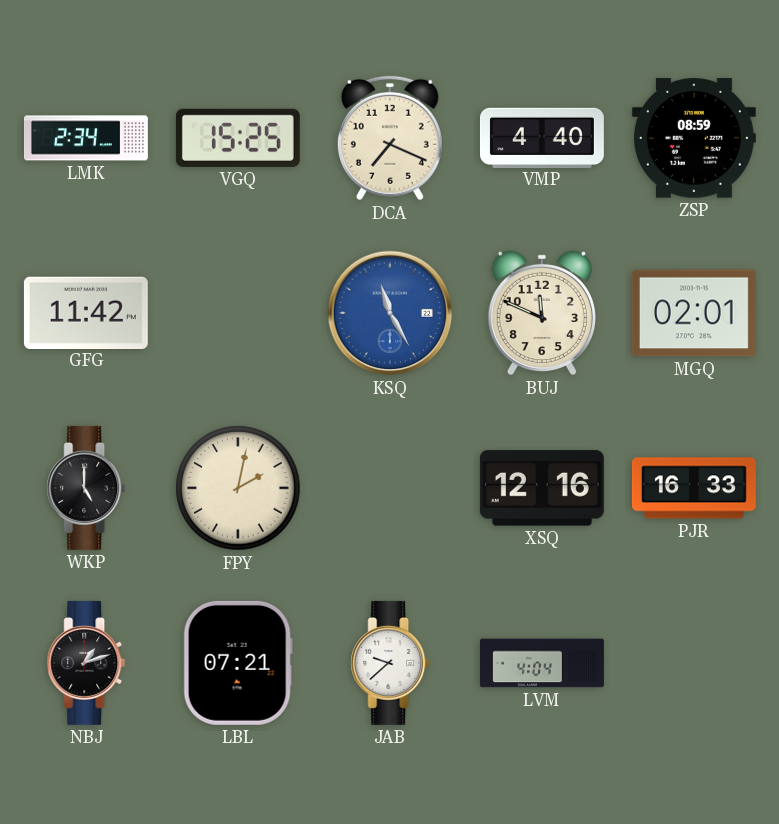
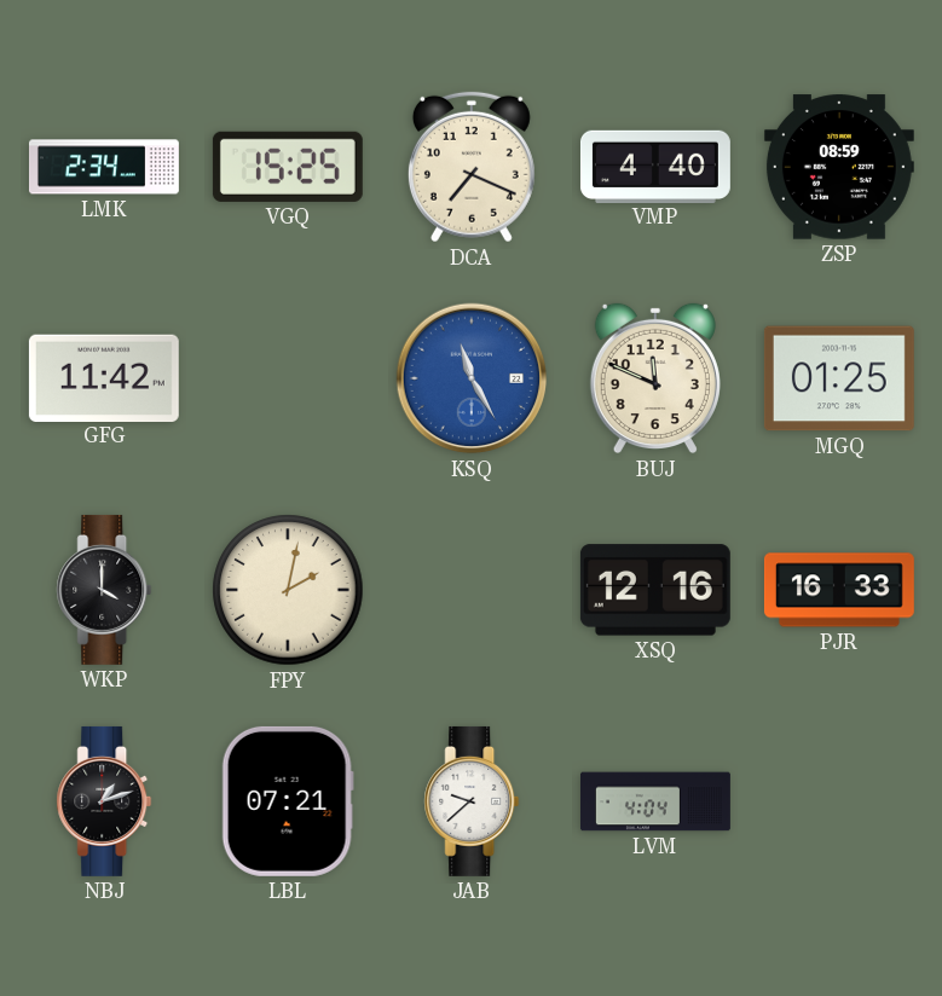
MGQ: 02:01 -> 01:25 (839, 378)
WKP: 5:00 -> 4:00 (104, 590)
